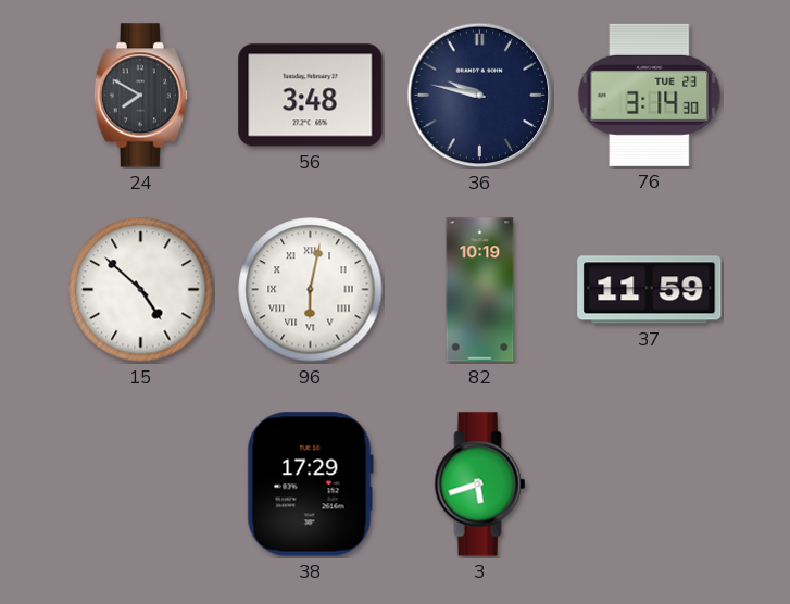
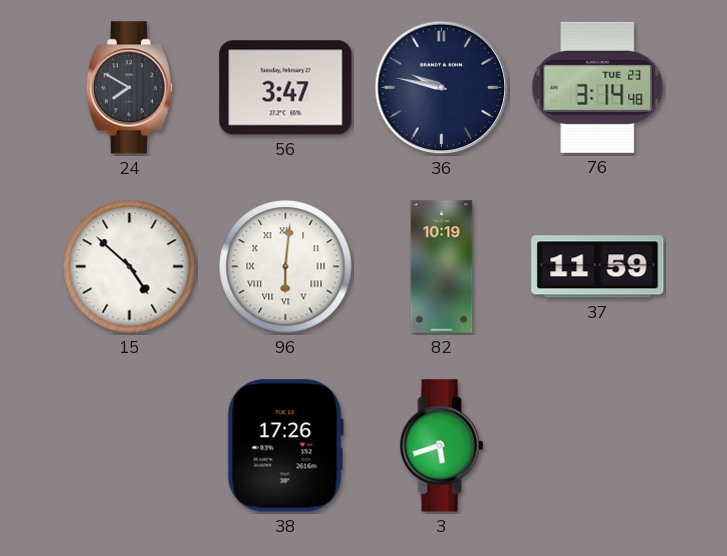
56: 3:48 -> 3:47 (286, 88)
76: 3:14:30 -> 3:14:48 (598, 87)
96: 6:02 -> 6:01 (286, 267)
38: 17:29 -> 17:26 (285, 446)
